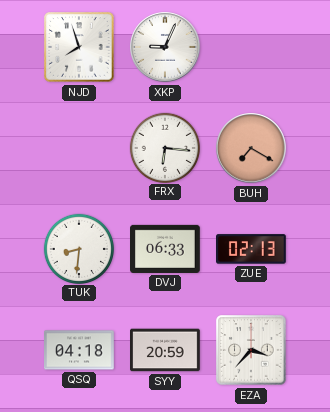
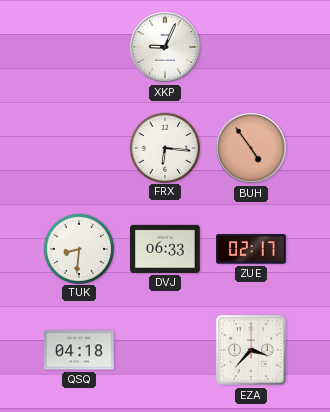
NJD: 7:57 -> none (79, 47)
BUH: 7:20 -> 4:54 (251, 148)
ZUE: 02:13 -> 02:17 (252, 249)
SYY: 20:59 -> none (166, 350)
